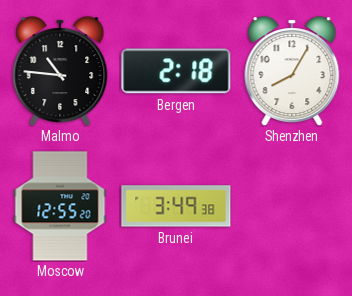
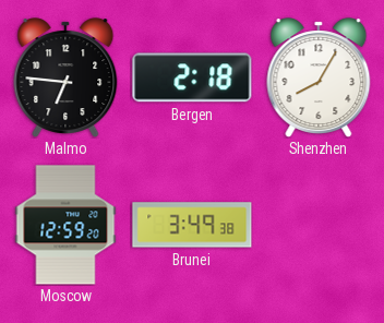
Malmo: 10:46 -> 6:46 (65, 77)
Moscow: 12:55 -> 12:59 (65, 225)
